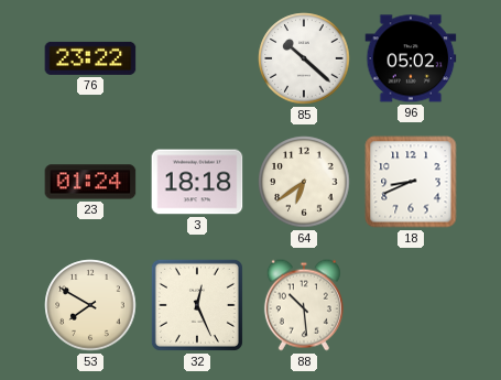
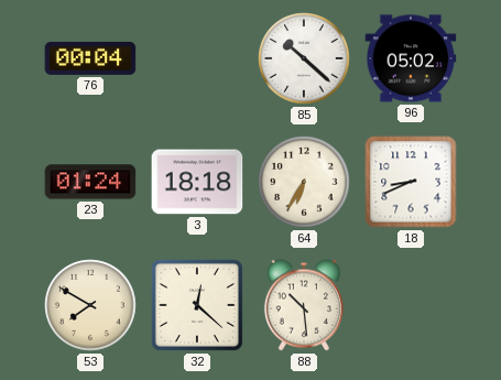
76: 23:22 -> 00:04 (90, 58)
64: 6:39 -> 6:35 (304, 182)
32: 12:26 -> 12:22 (197, 305)
